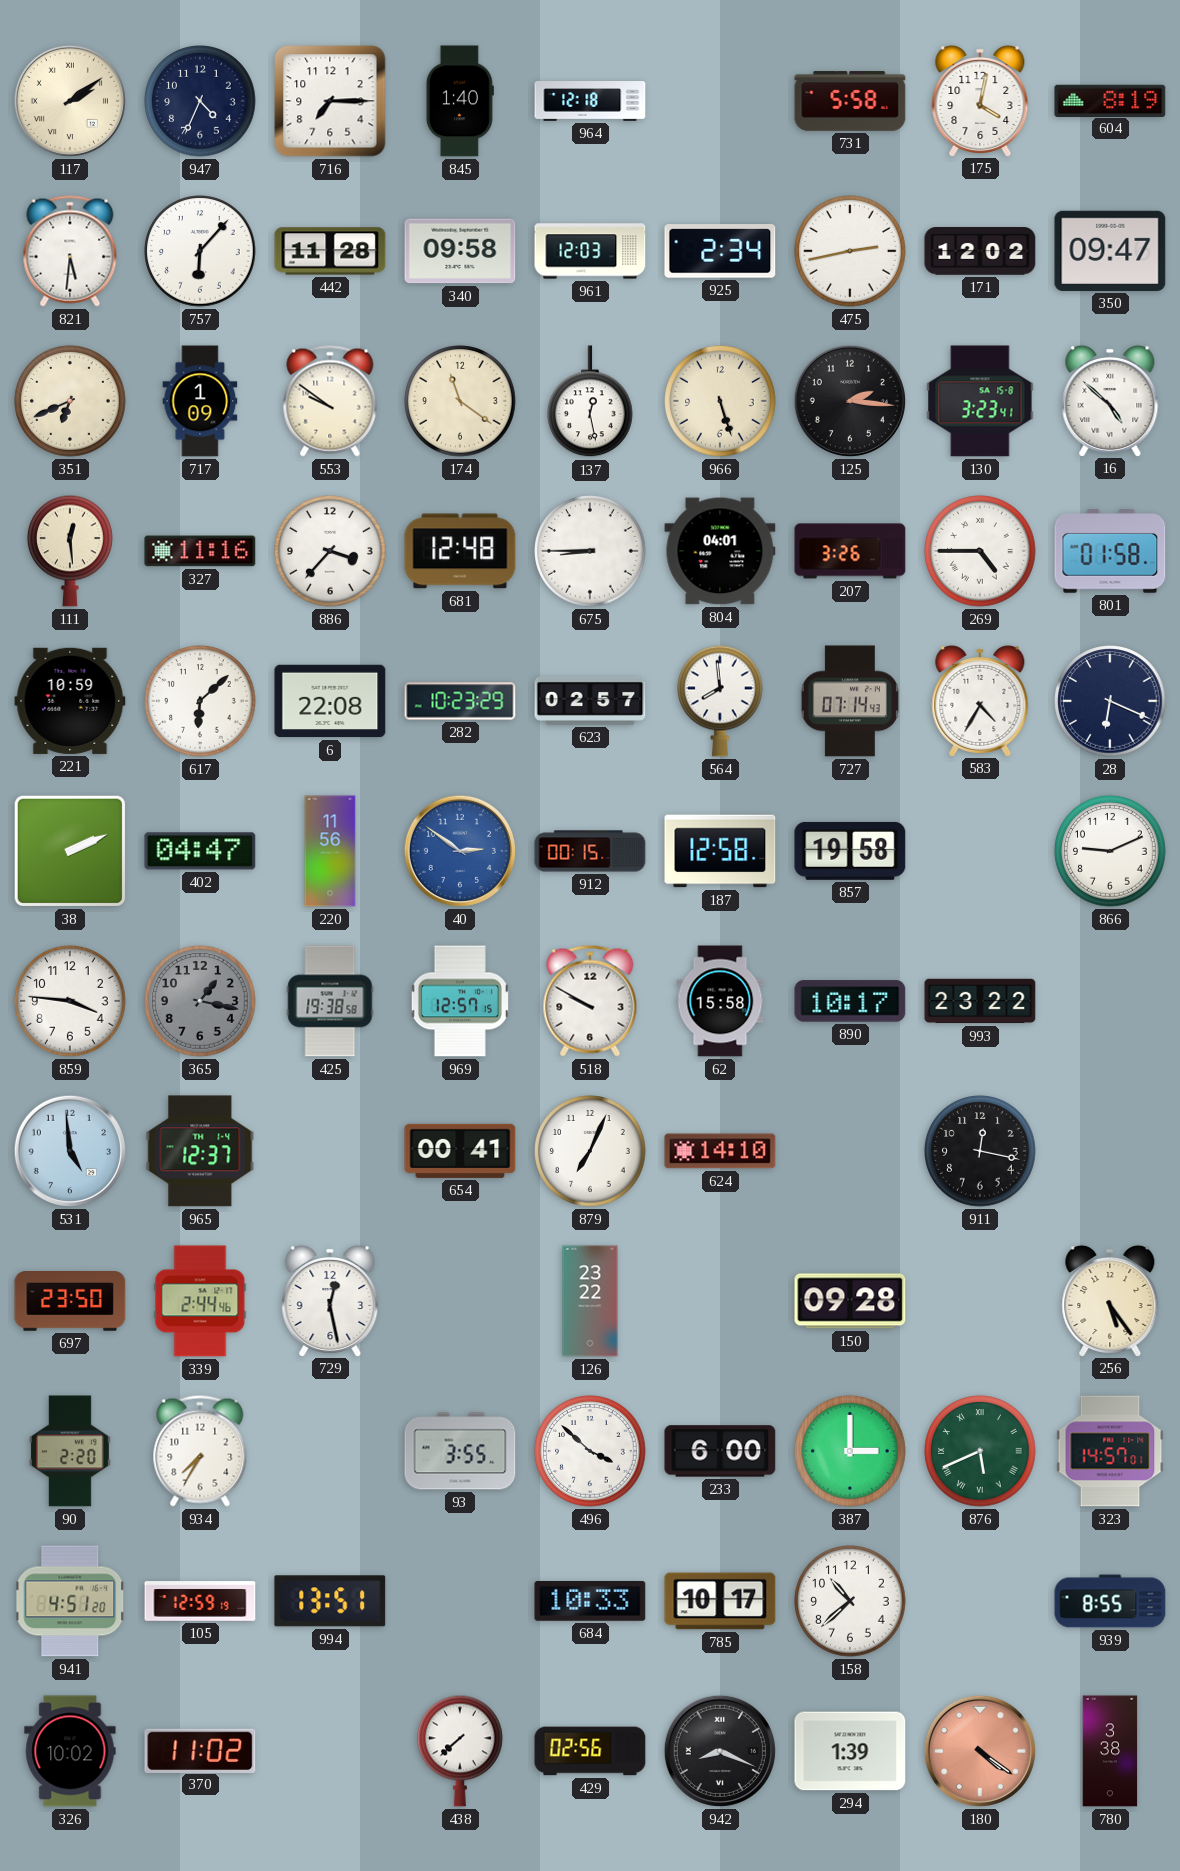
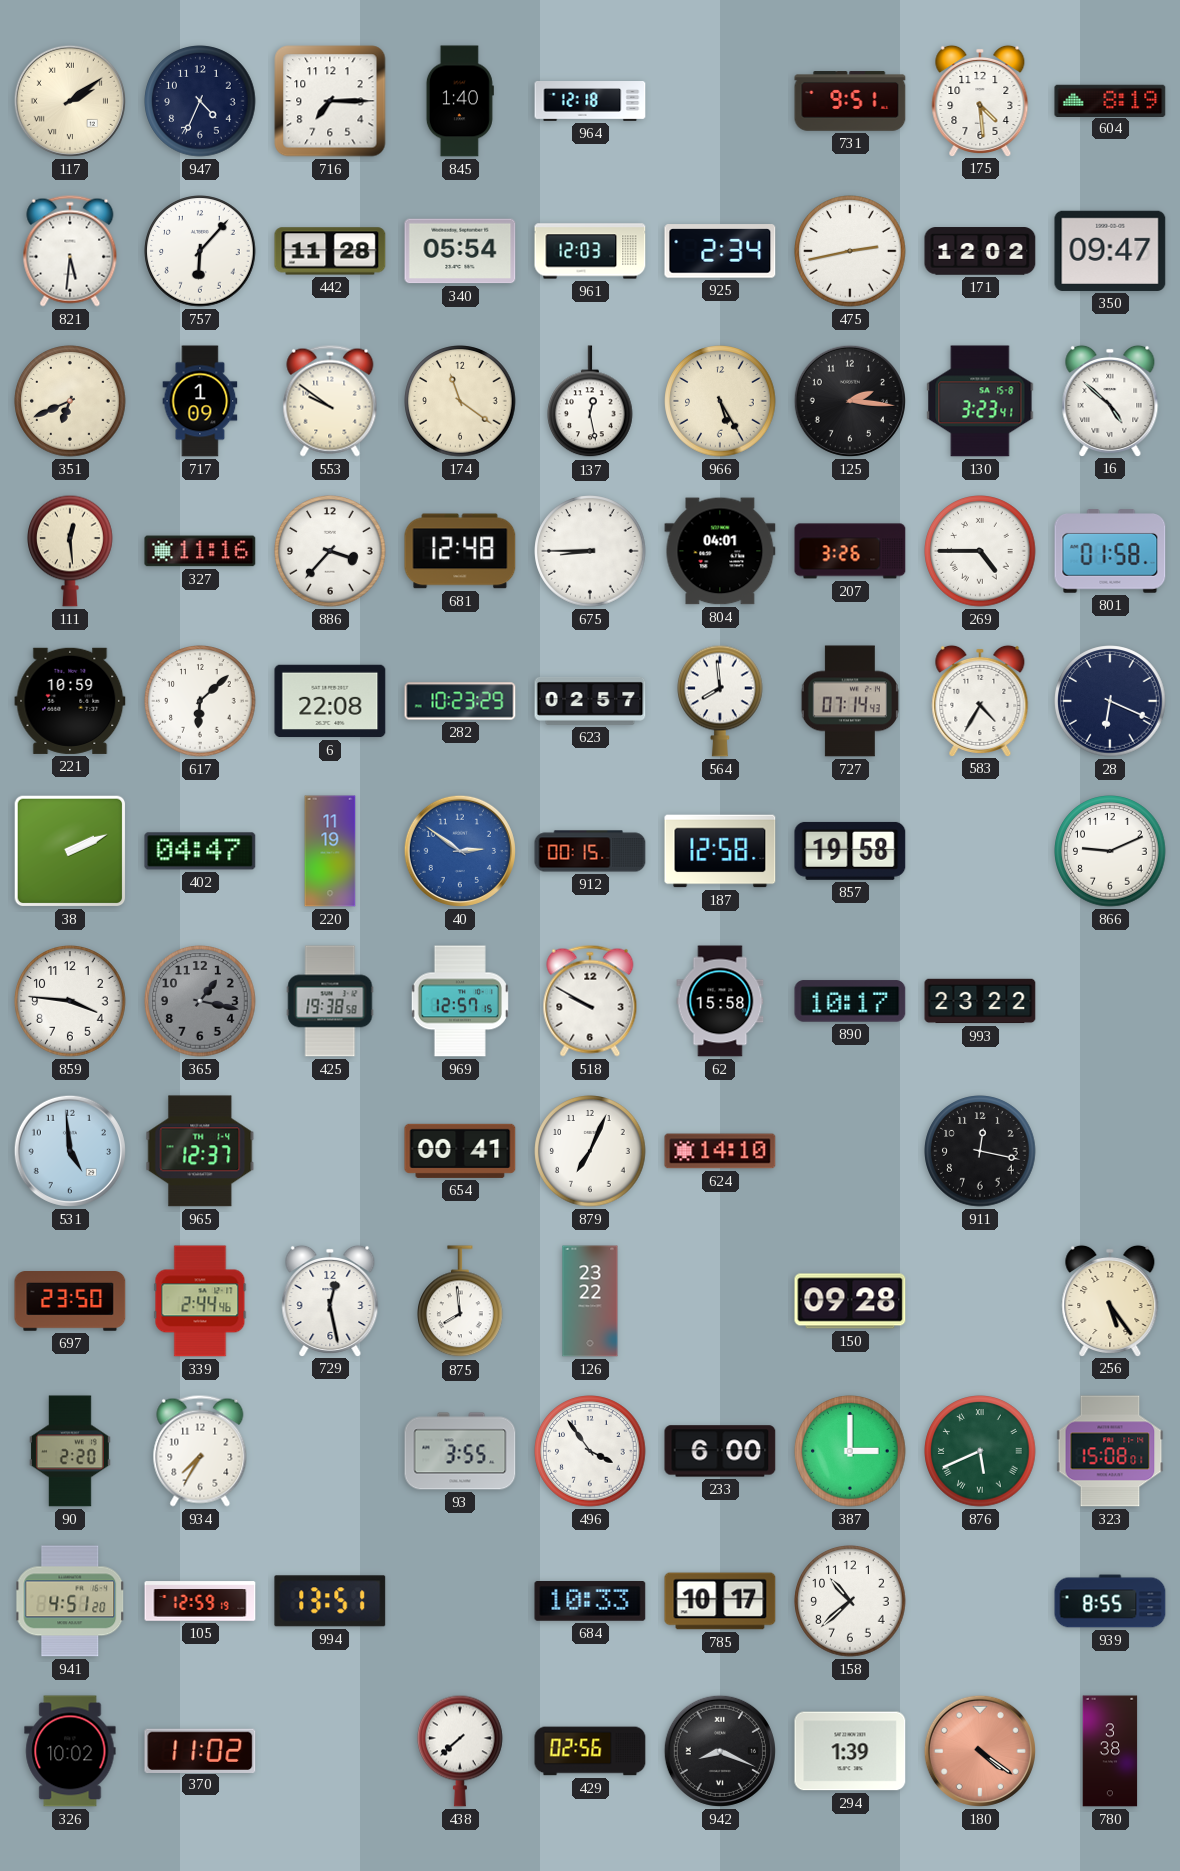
731: 5:58 -> 9:51 (850, 101)
175: 4:02 -> 4:29 (980, 100)
340: 09:58 -> 05:54 (460, 251)
966: 5:27 -> 5:25 (720, 401)
220: 11:56 -> 11:19 (330, 851)
875: none -> 7:59 (461, 1302)
496: 3:52 -> 3:54 (590, 1451)
323: 14:57 -> 15:08 (1110, 1451)
